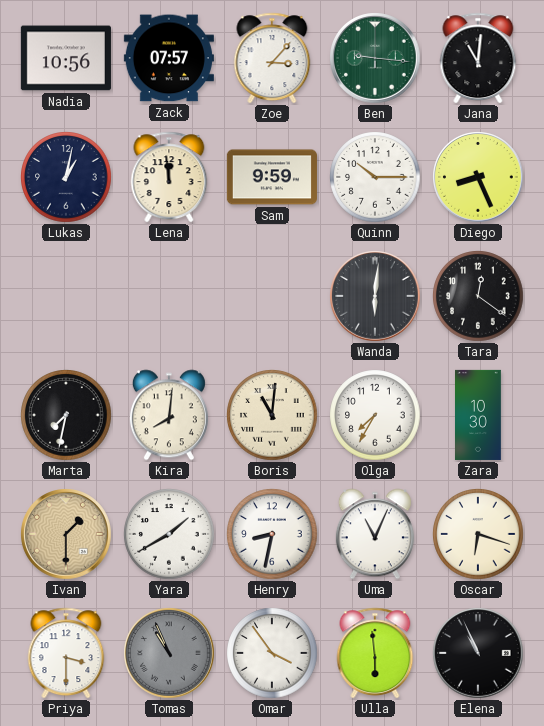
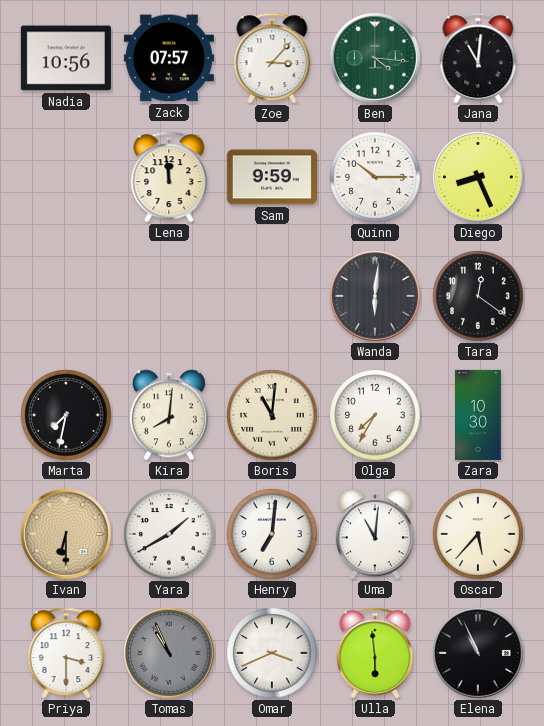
Ben: 9:16 -> 4:16 (375, 58)
Lukas: 1:02 -> none (66, 177)
Ivan: 1:30 -> 6:30 (66, 534)
Henry: 8:32 -> 7:01 (272, 534)
Uma: 11:04 -> 11:01 (375, 534)
Oscar: 6:18 -> 5:37 (478, 534)
Omar: 3:54 -> 3:41 (272, 653)
